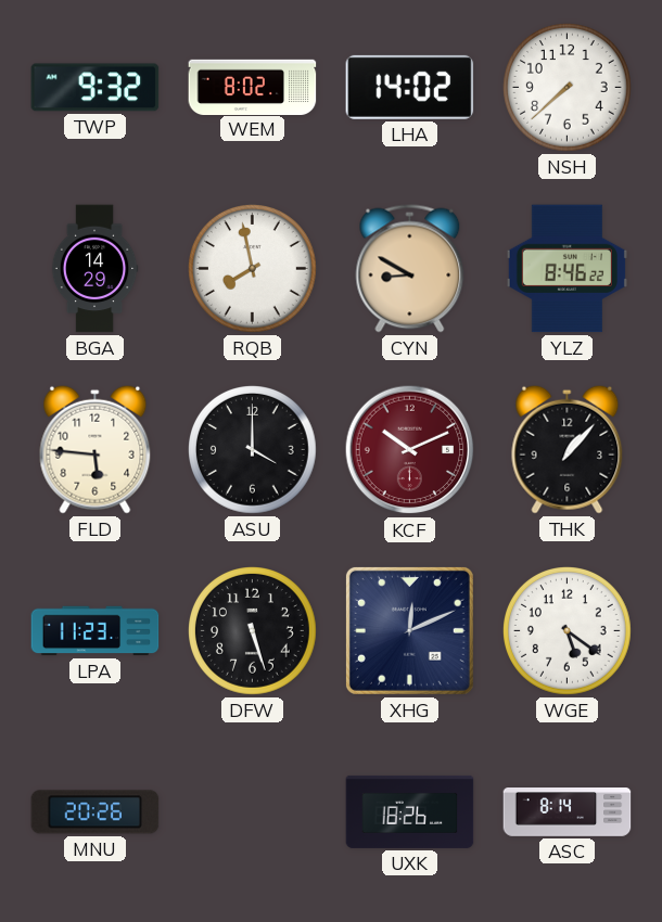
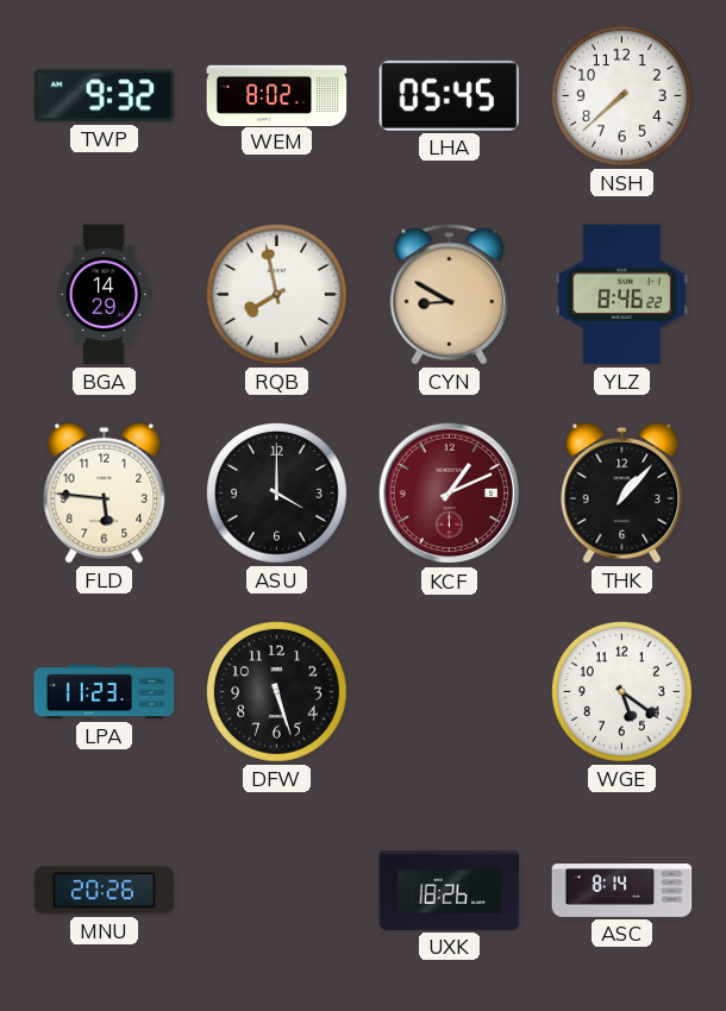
LHA: 14:02 -> 05:45 (450, 95)
KCF: 10:11 -> 1:11 (450, 494)
XHG: 12:11 -> none (409, 630)
